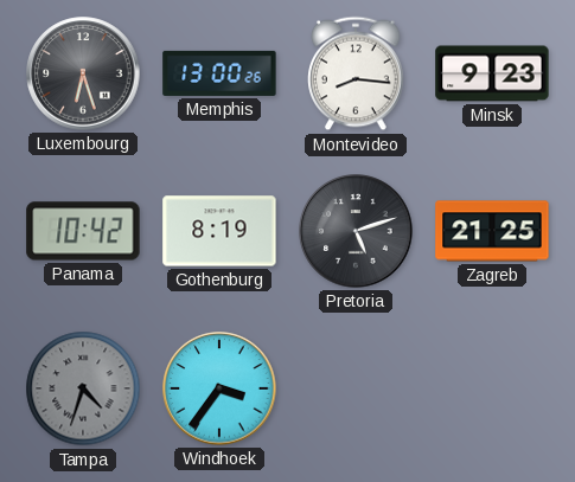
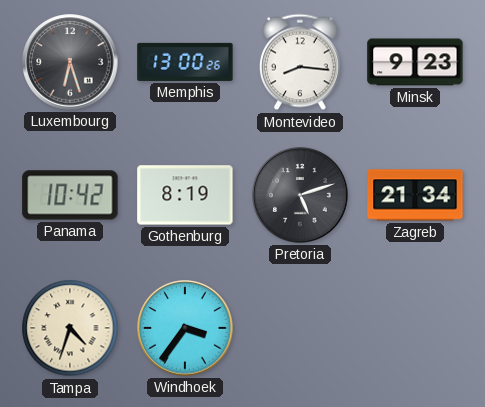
Zagreb: 21:25 -> 21:34 (415, 195)
Tampa dial: grey -> cream (70, 328)
